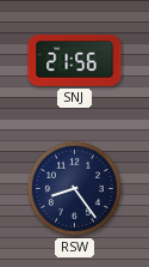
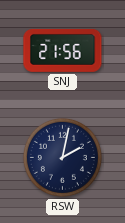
RSW: 8:24 -> 2:02 (62, 157)
